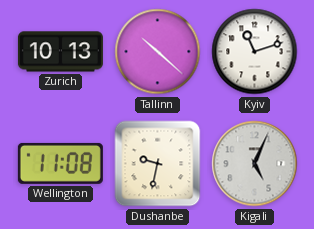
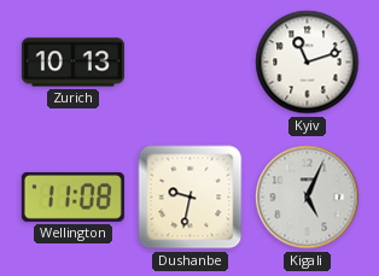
Tallinn: 10:22 -> none (158, 52)
